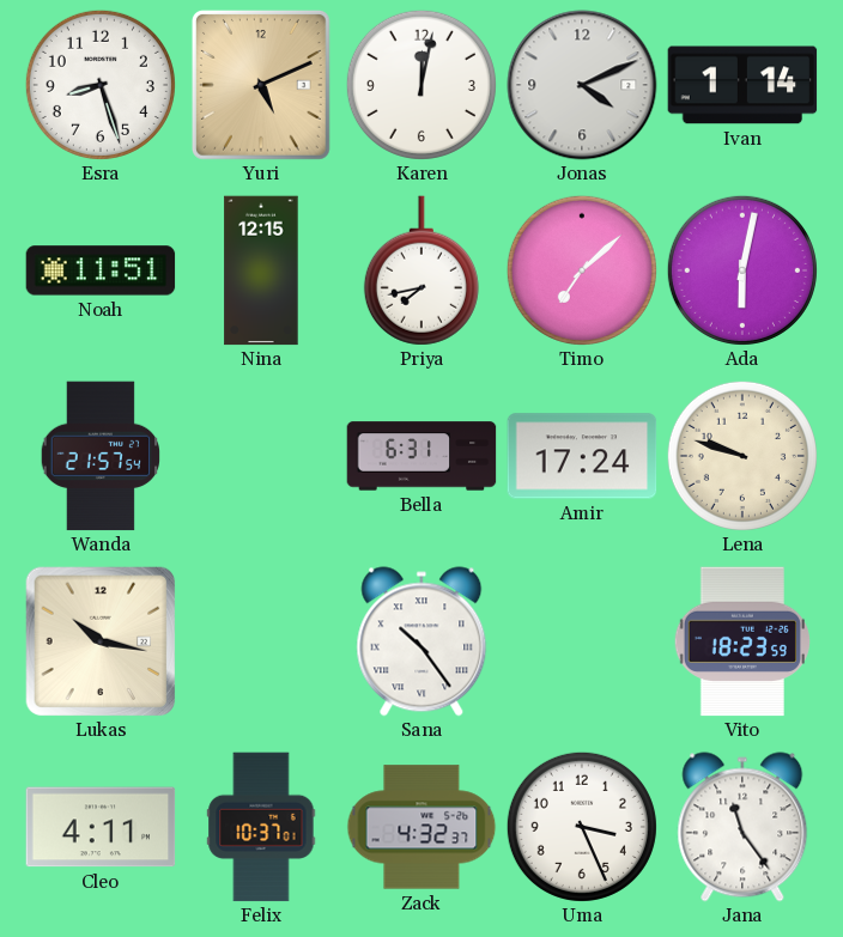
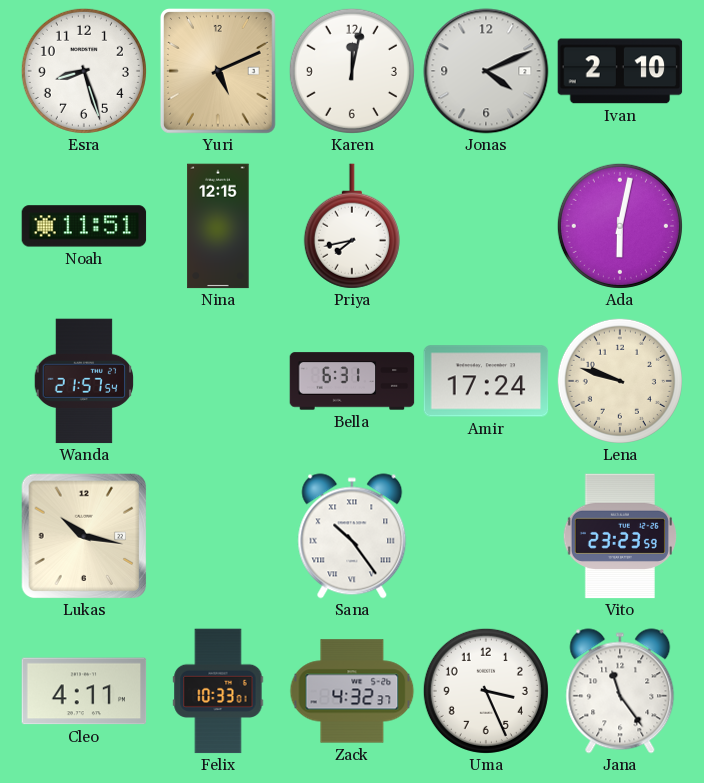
Ivan: 1:14 -> 2:10 (620, 71)
Timo: 7:08 -> none (582, 270)
Vito: 18:23 -> 23:23 (619, 536)
Felix: 10:37 -> 10:33 (218, 691)
